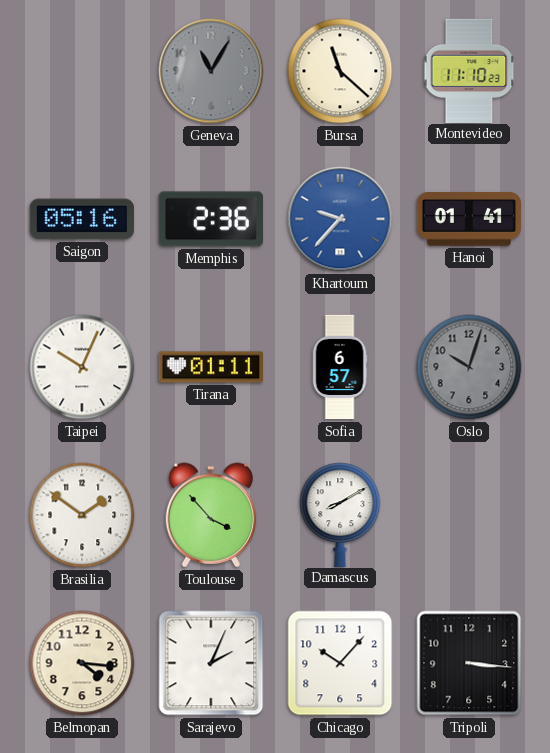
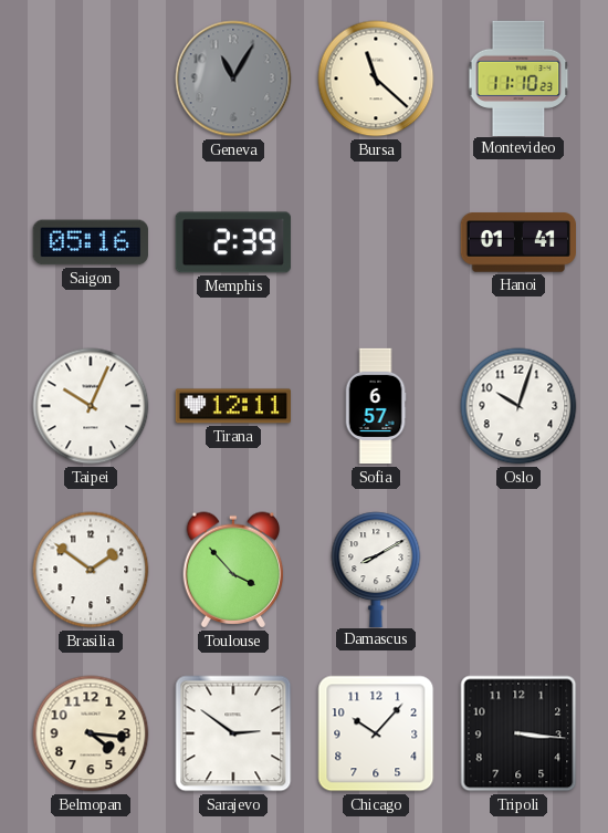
Memphis: 2:36 -> 2:39 (233, 242)
Khartoum: 9:37 -> none (340, 219)
Tirana: 01:11 -> 12:11 (232, 406)
Oslo dial: grey -> white (518, 406)
Sarajevo: 2:04 -> 2:51 (233, 733)
